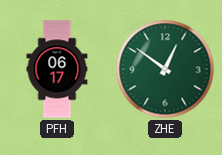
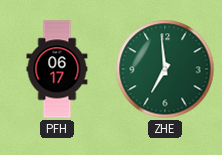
ZHE: 12:51 -> 6:59 (165, 69)
